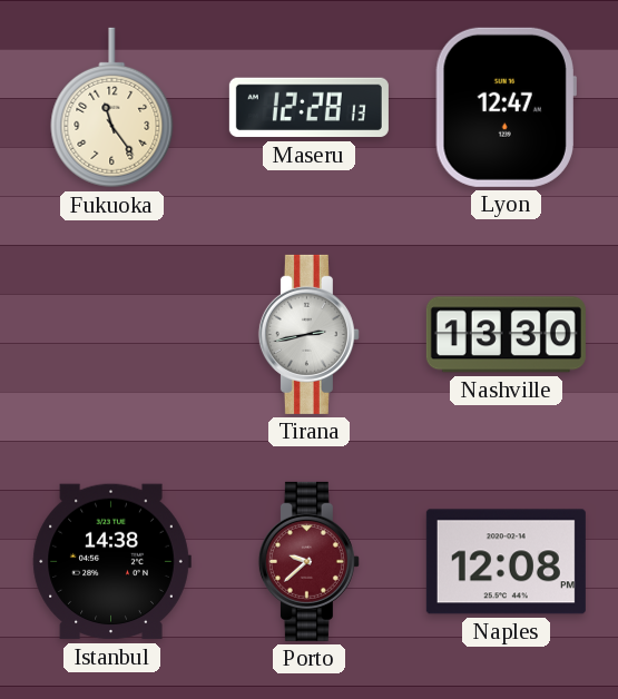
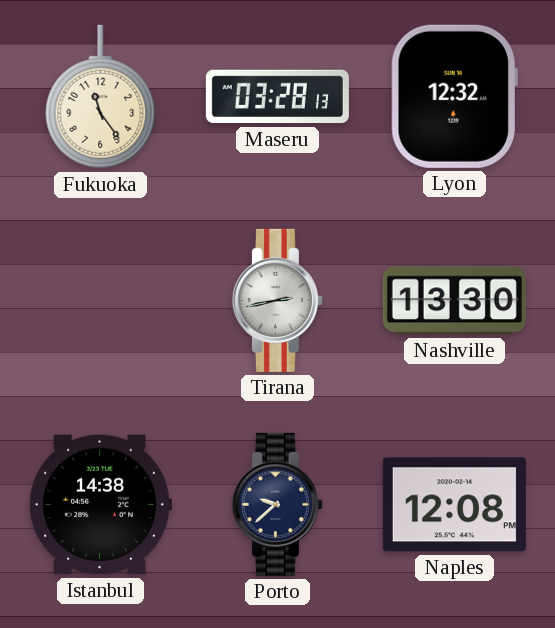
Maseru: 12:28 -> 03:28 (277, 97)
Lyon: 12:47 -> 12:32 (454, 96)
Porto dial: burgundy -> navy (277, 504)
